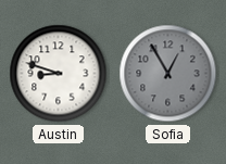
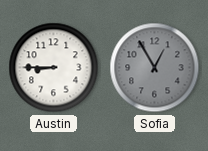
Austin: 8:48 -> 8:45 (54, 68)
